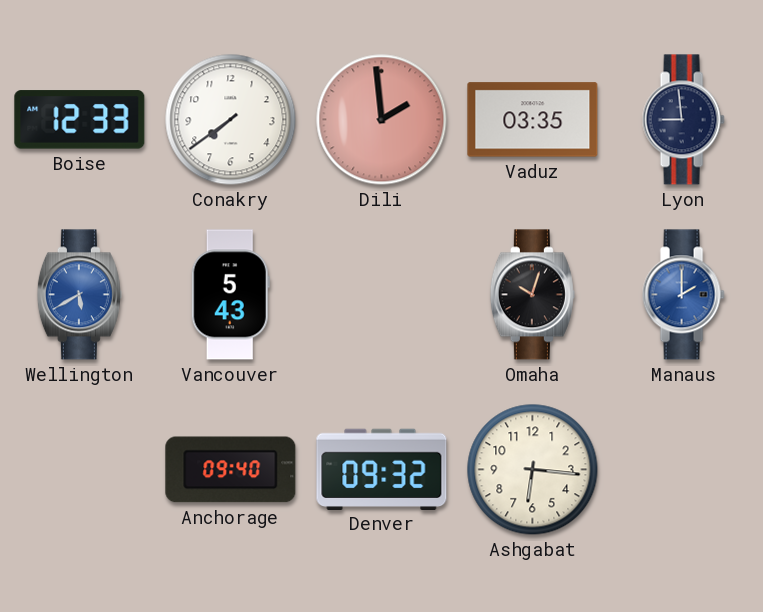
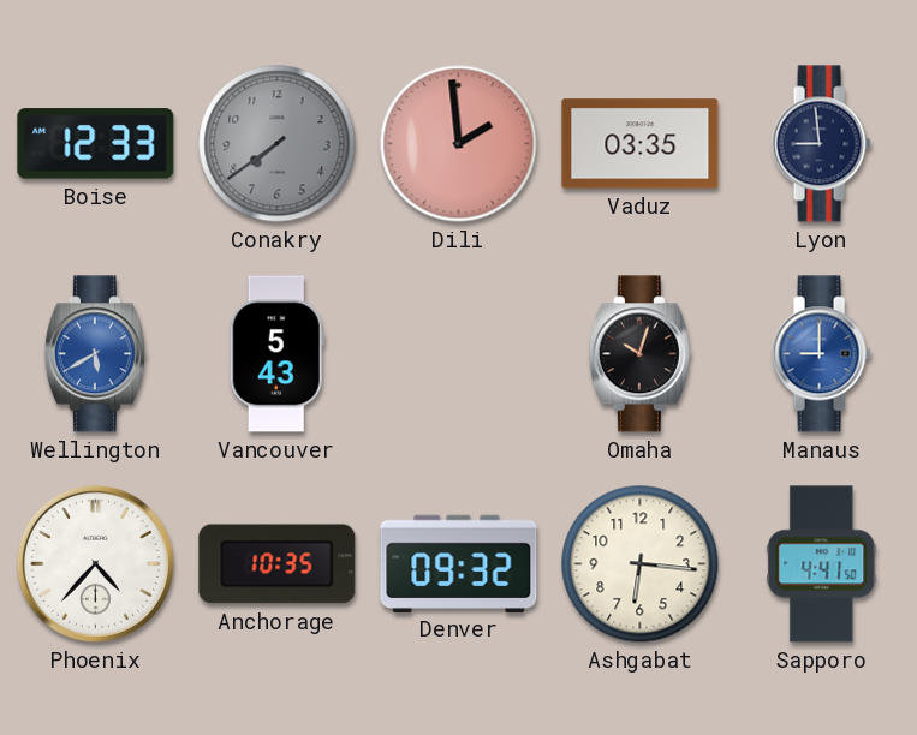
Conakry dial: white -> grey (278, 144)
Manaus: 2:00 -> 9:00 (821, 354)
Phoenix: none -> 4:37 (95, 563)
Anchorage: 09:40 -> 10:35 (278, 564)
Sapporo: none -> 4:41 (822, 564)
